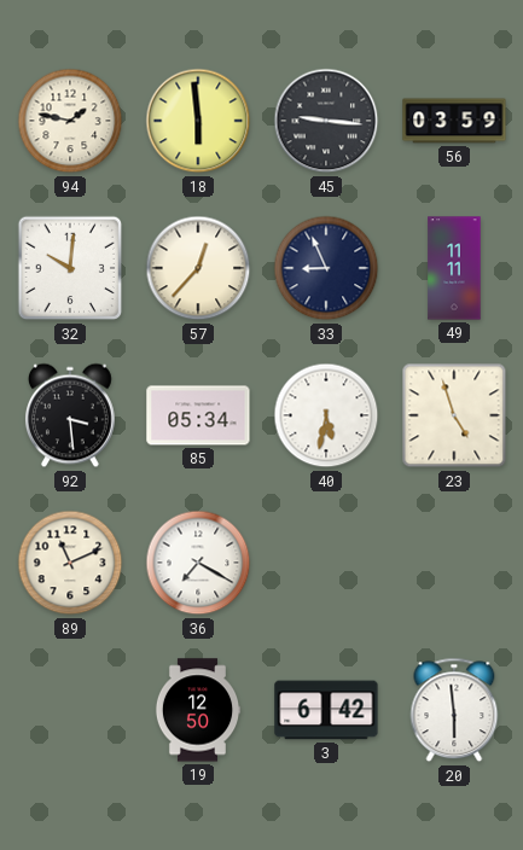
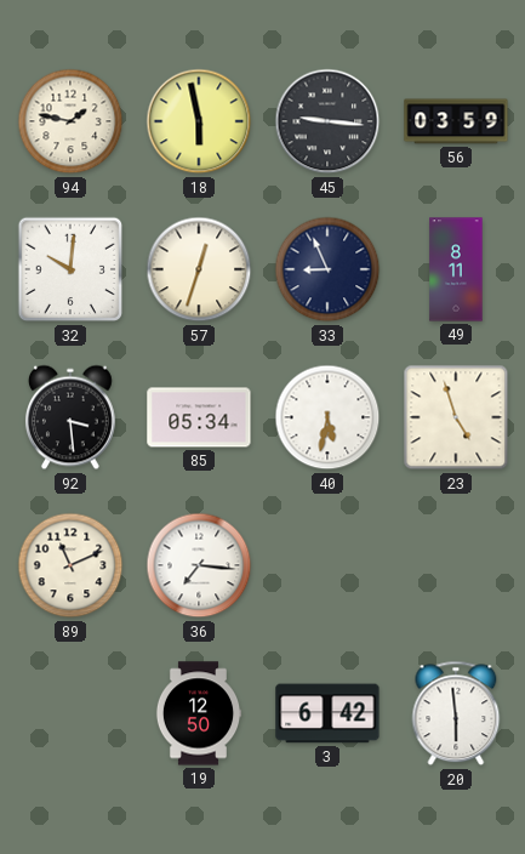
18: 5:59 -> 5:58 (199, 121)
57: 12:37 -> 12:33 (199, 269)
49: 11:11 -> 8:11 (456, 269)
36: 7:20 -> 7:16 (199, 565)
